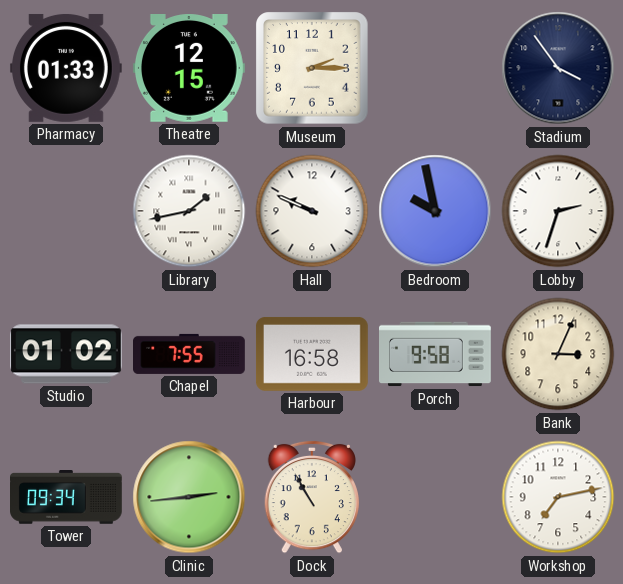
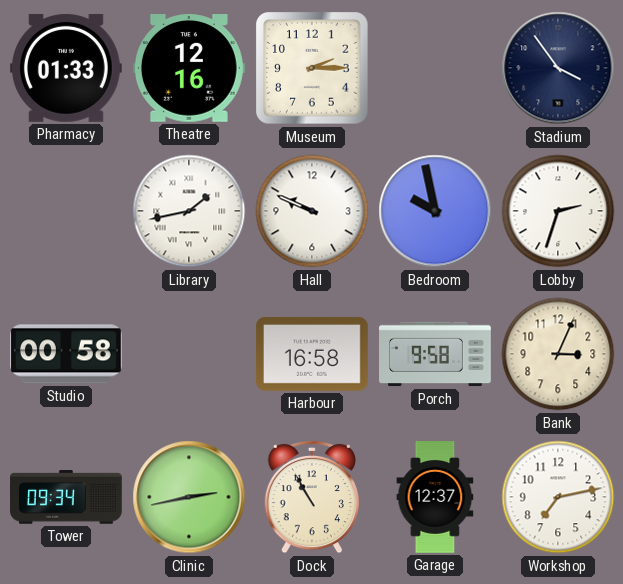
Theatre: 12:15 -> 12:16 (189, 69)
Studio: 01:02 -> 00:58 (67, 354)
Chapel: 7:55 -> none (190, 354)
Clinic: 2:44 -> 2:43 (189, 497)
Garage: none -> 12:37 (435, 498)
